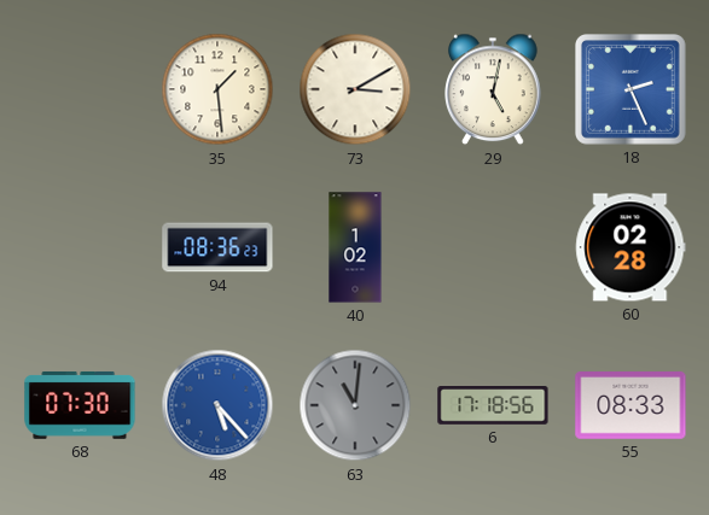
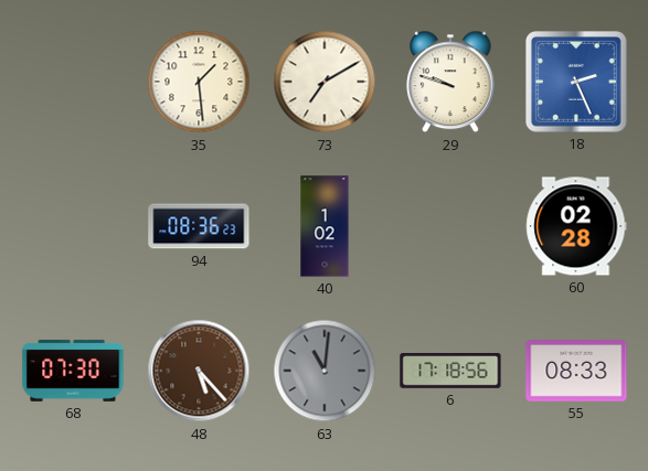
73: 3:10 -> 7:10 (325, 82)
29: 5:02 -> 9:48 (450, 82)
48 dial: blue -> brown (199, 371)
